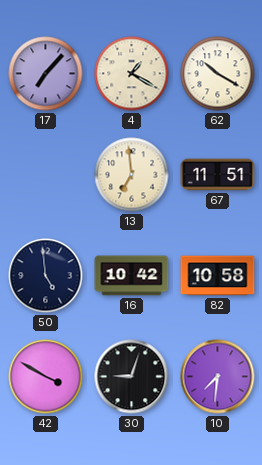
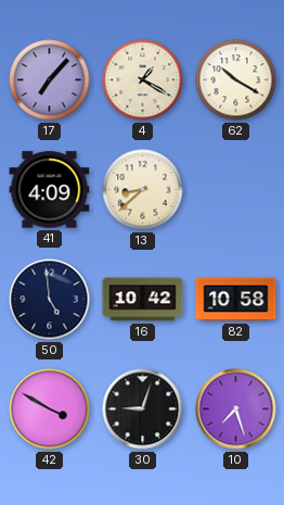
41: none -> 4:09 (50, 190)
13: 6:59 -> 8:38 (143, 190)
67: 11:51 -> none (218, 175)
10: 7:31 -> 7:27 (236, 409)
